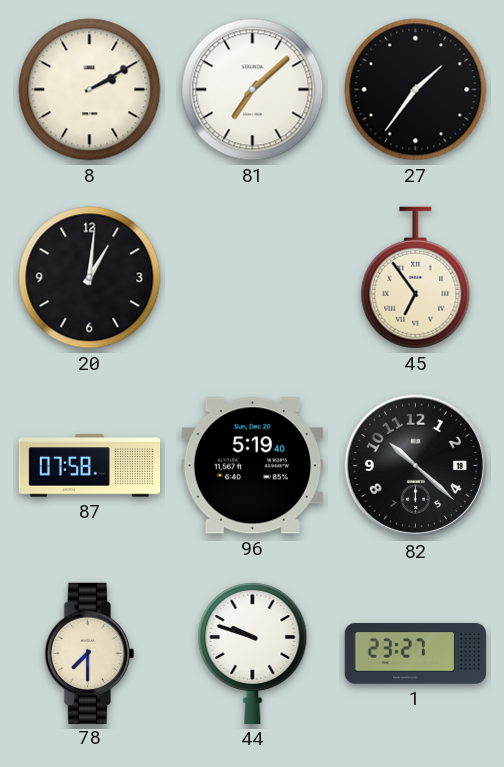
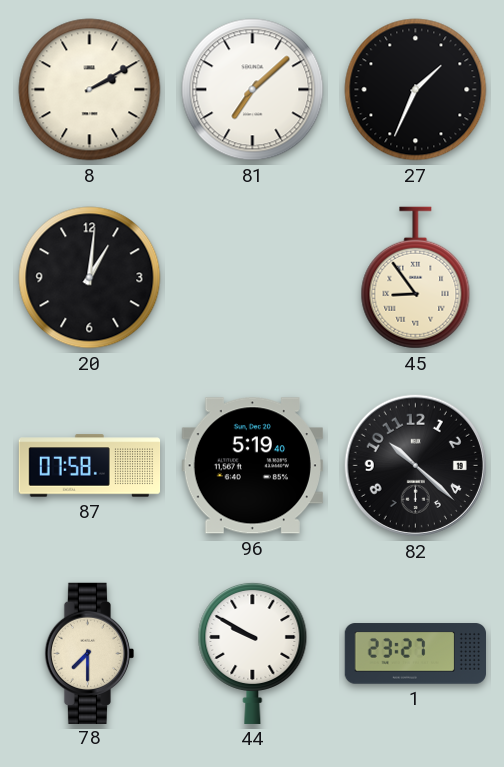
27: 1:36 -> 1:34 (416, 90)
45: 6:54 -> 8:54 (416, 278)
44: 9:48 -> 9:50 (253, 653)
